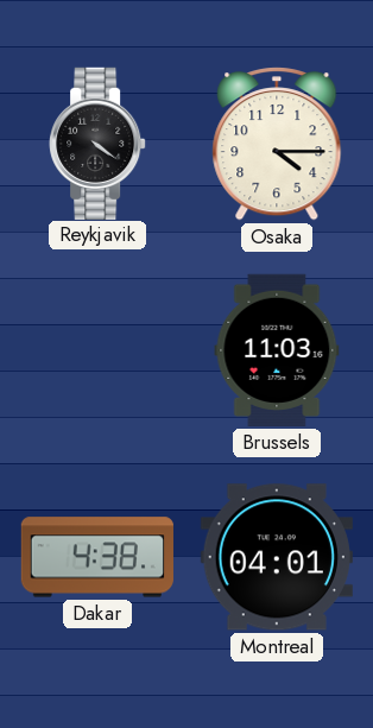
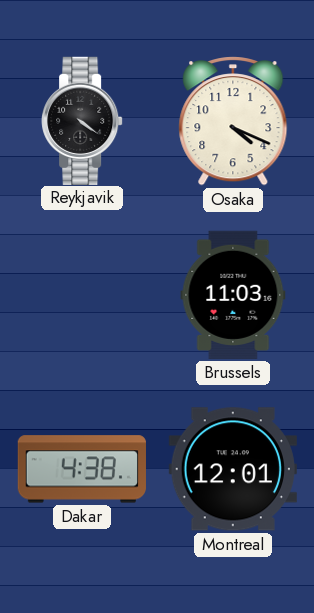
Osaka: 4:15 -> 4:19 (233, 121)
Montreal: 04:01 -> 12:01 (233, 469)
